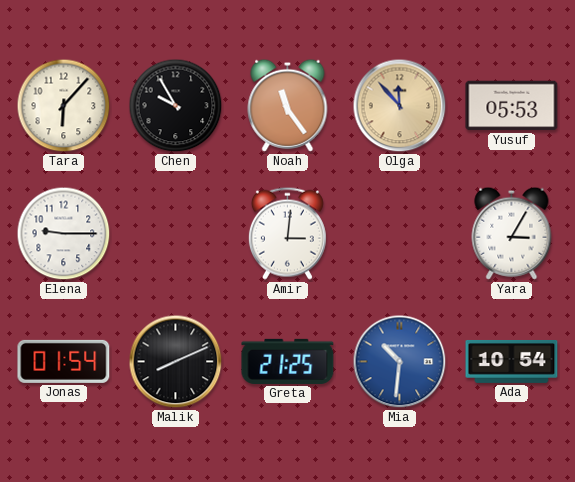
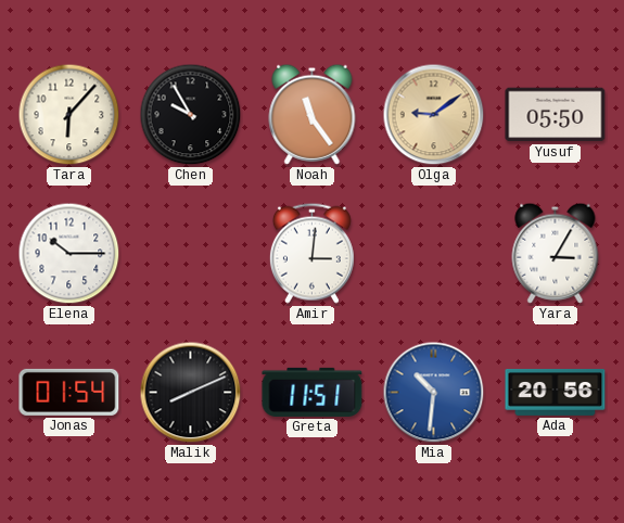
Olga: 11:53 -> 9:09 (434, 115)
Yusuf: 05:53 -> 05:50 (556, 115)
Elena: 9:15 -> 10:15 (69, 254)
Greta: 21:25 -> 11:51 (313, 392)
Ada: 10:54 -> 20:56 (556, 392)
